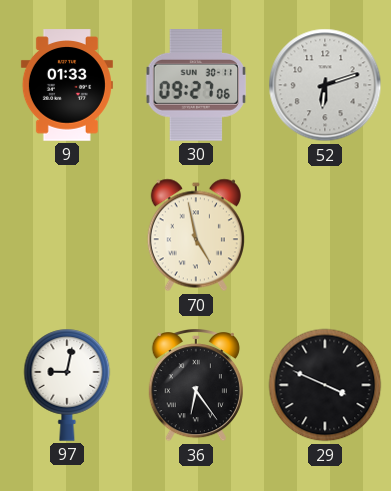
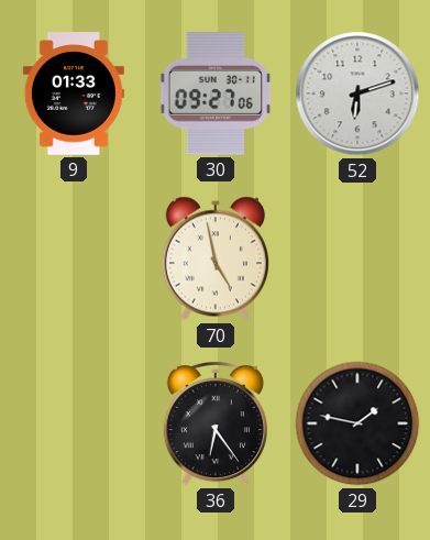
97: 9:02 -> none (67, 385)
29: 3:49 -> 1:47 (357, 423)
